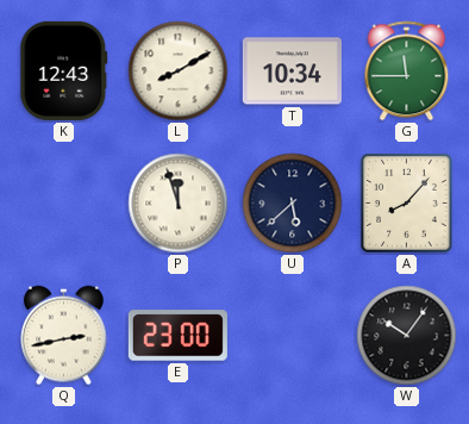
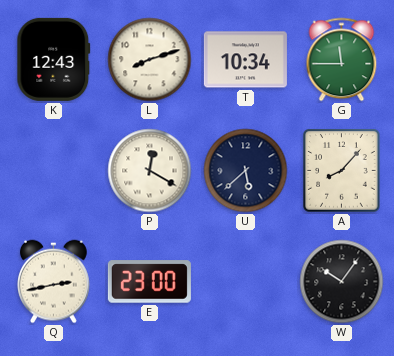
L: 8:10 -> 8:12 (150, 60)
P: 11:57 -> 12:20 (150, 171)
